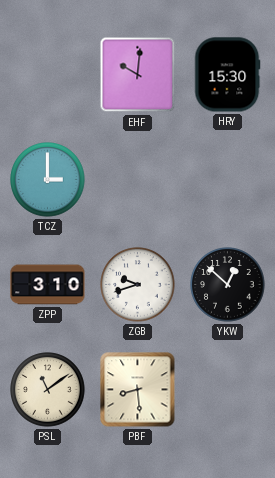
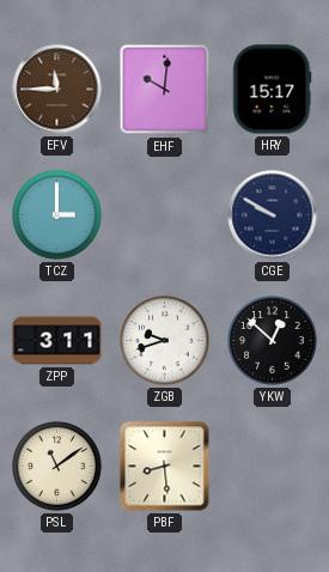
EFV: none -> 11:45 (57, 90)
HRY: 15:30 -> 15:17 (272, 90)
CGE: none -> 9:50 (273, 215)
ZPP: 3:10 -> 3:11 (57, 341)
